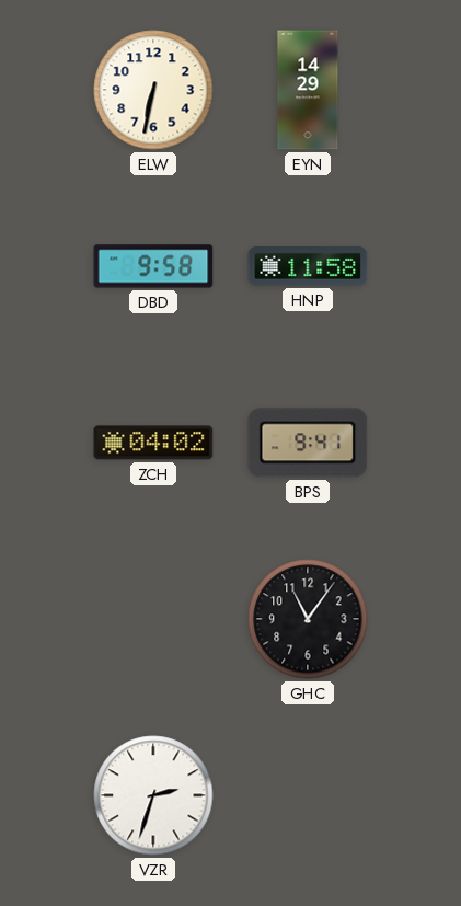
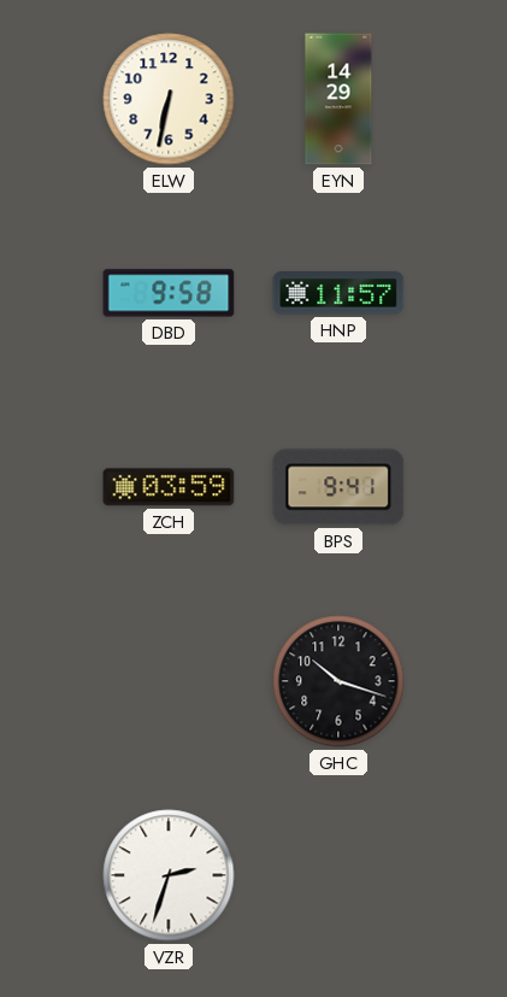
HNP: 11:58 -> 11:57 (338, 293)
ZCH: 04:02 -> 03:59 (169, 487)
GHC: 11:06 -> 10:18 (338, 681)
